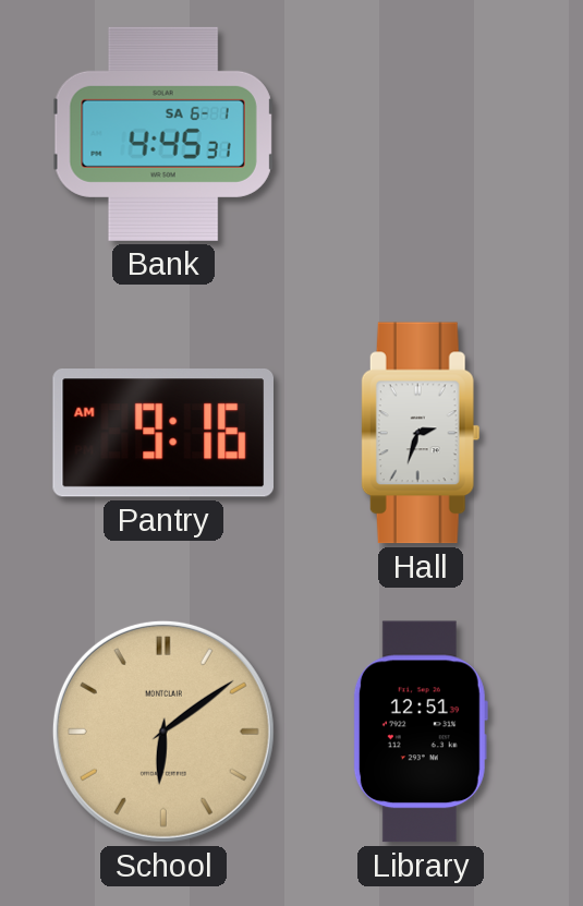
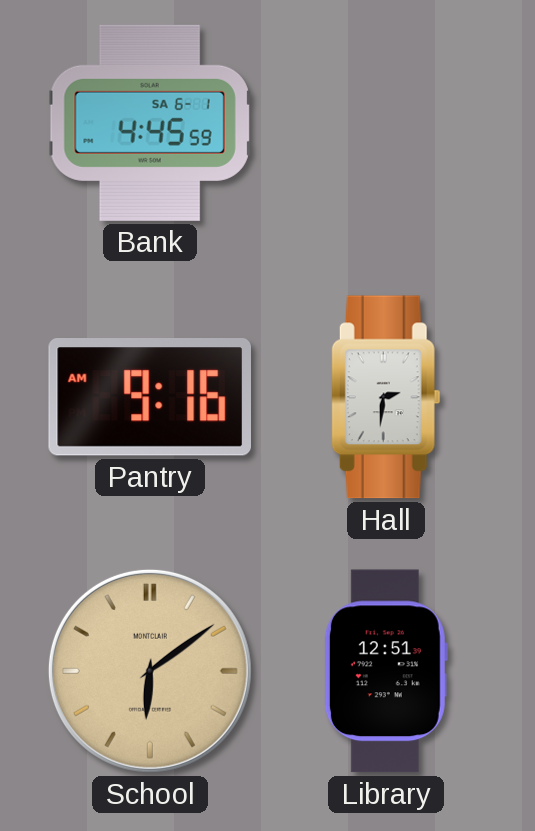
Bank: 4:45:31 -> 4:45:59 (150, 123)
Hall: 2:33 -> 2:31 (386, 397)
